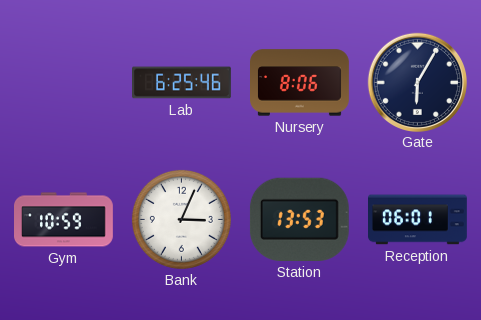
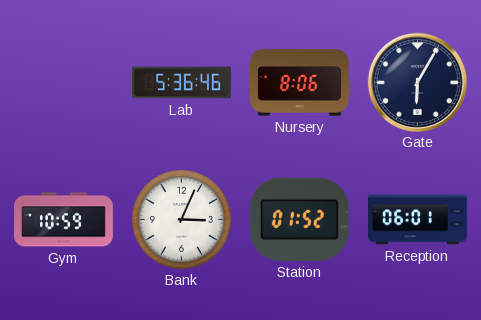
Lab: 6:25 -> 5:36 (182, 83)
Station: 13:53 -> 01:52 (299, 219)
